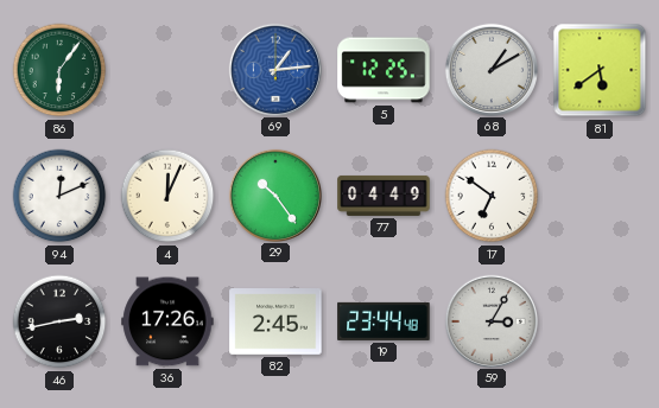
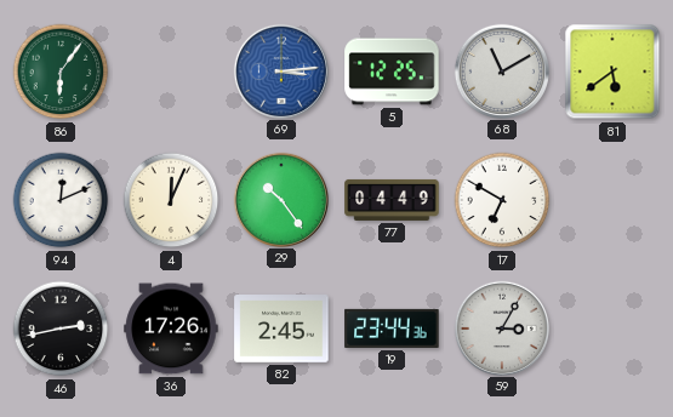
69: 1:14 -> 3:14 (280, 70)
68: 1:10 -> 11:10 (501, 70)
17: 6:51 -> 6:50 (502, 200)
19: 23:44:48 -> 23:44:36 (392, 329)
